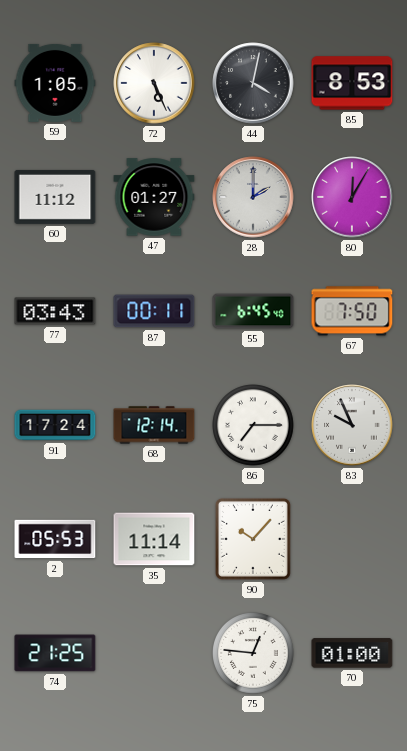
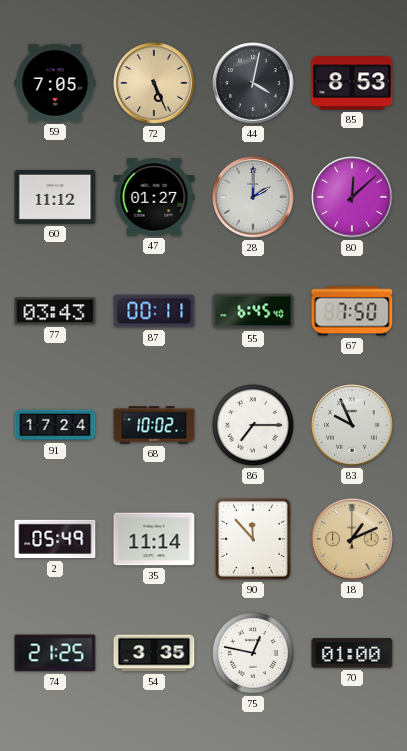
59: 1:05 -> 7:05 (55, 83)
72 dial: white -> champagne (154, 83)
80: 12:05 -> 12:08 (352, 197)
68: 12:14 -> 10:02 (154, 425)
2: 05:53 -> 05:49 (55, 539)
90: 10:07 -> 11:53 (253, 539)
18: none -> 1:11 (352, 539)
54: none -> 3:35 (154, 653)
75: 12:46 -> 12:47 (254, 654)
